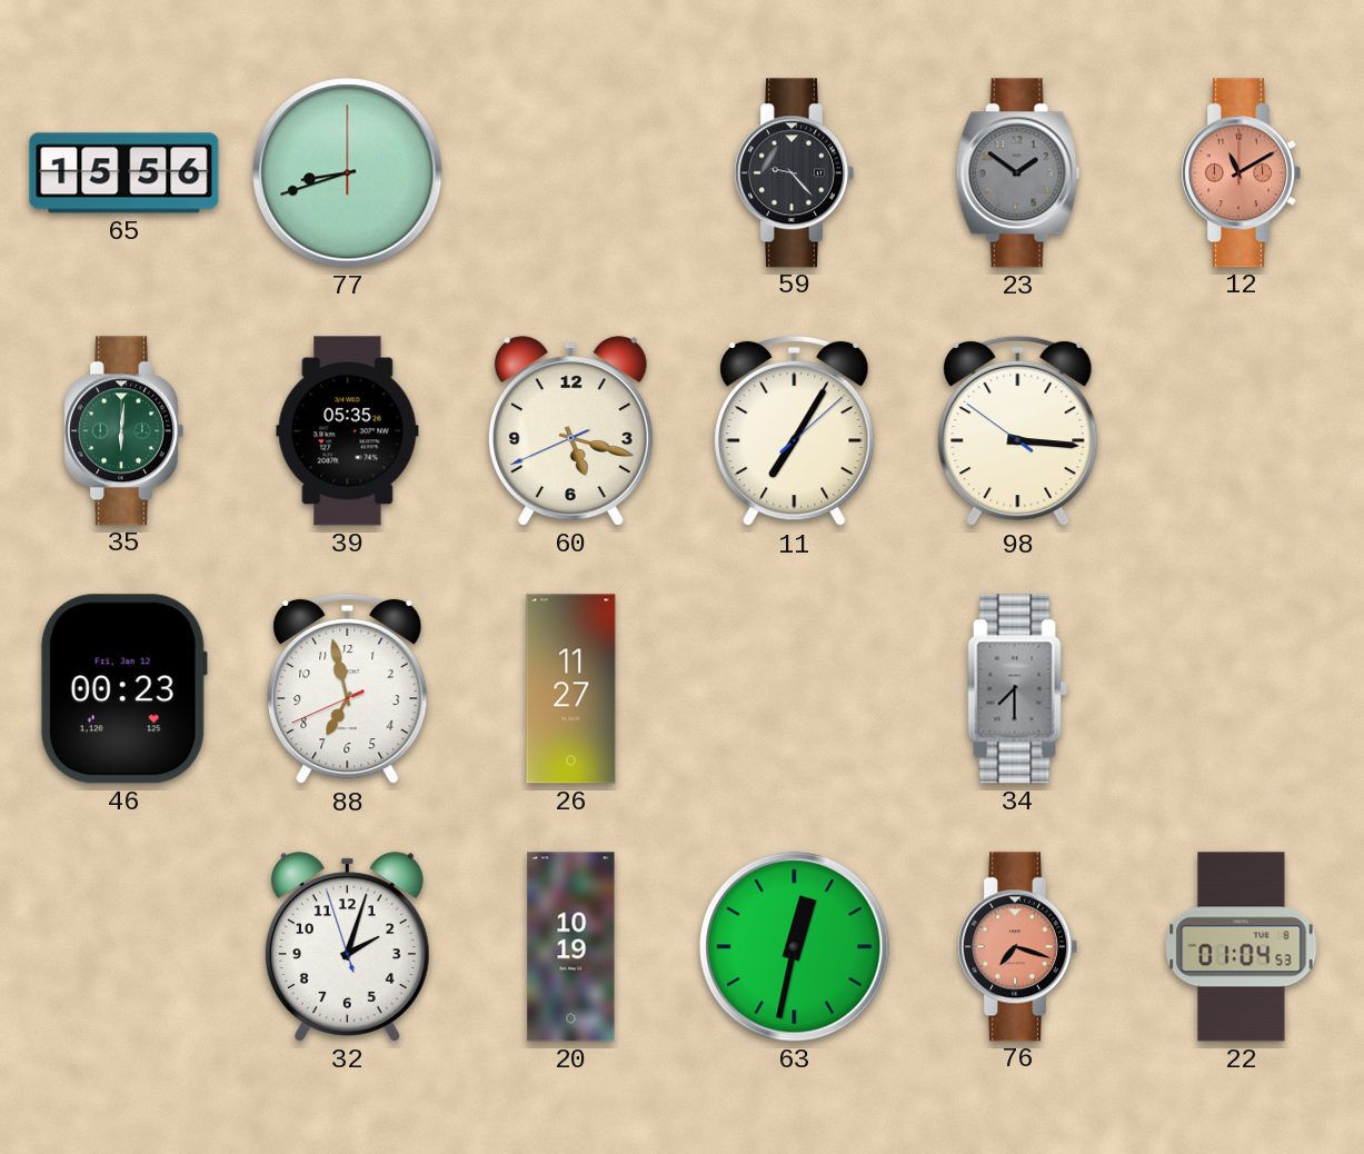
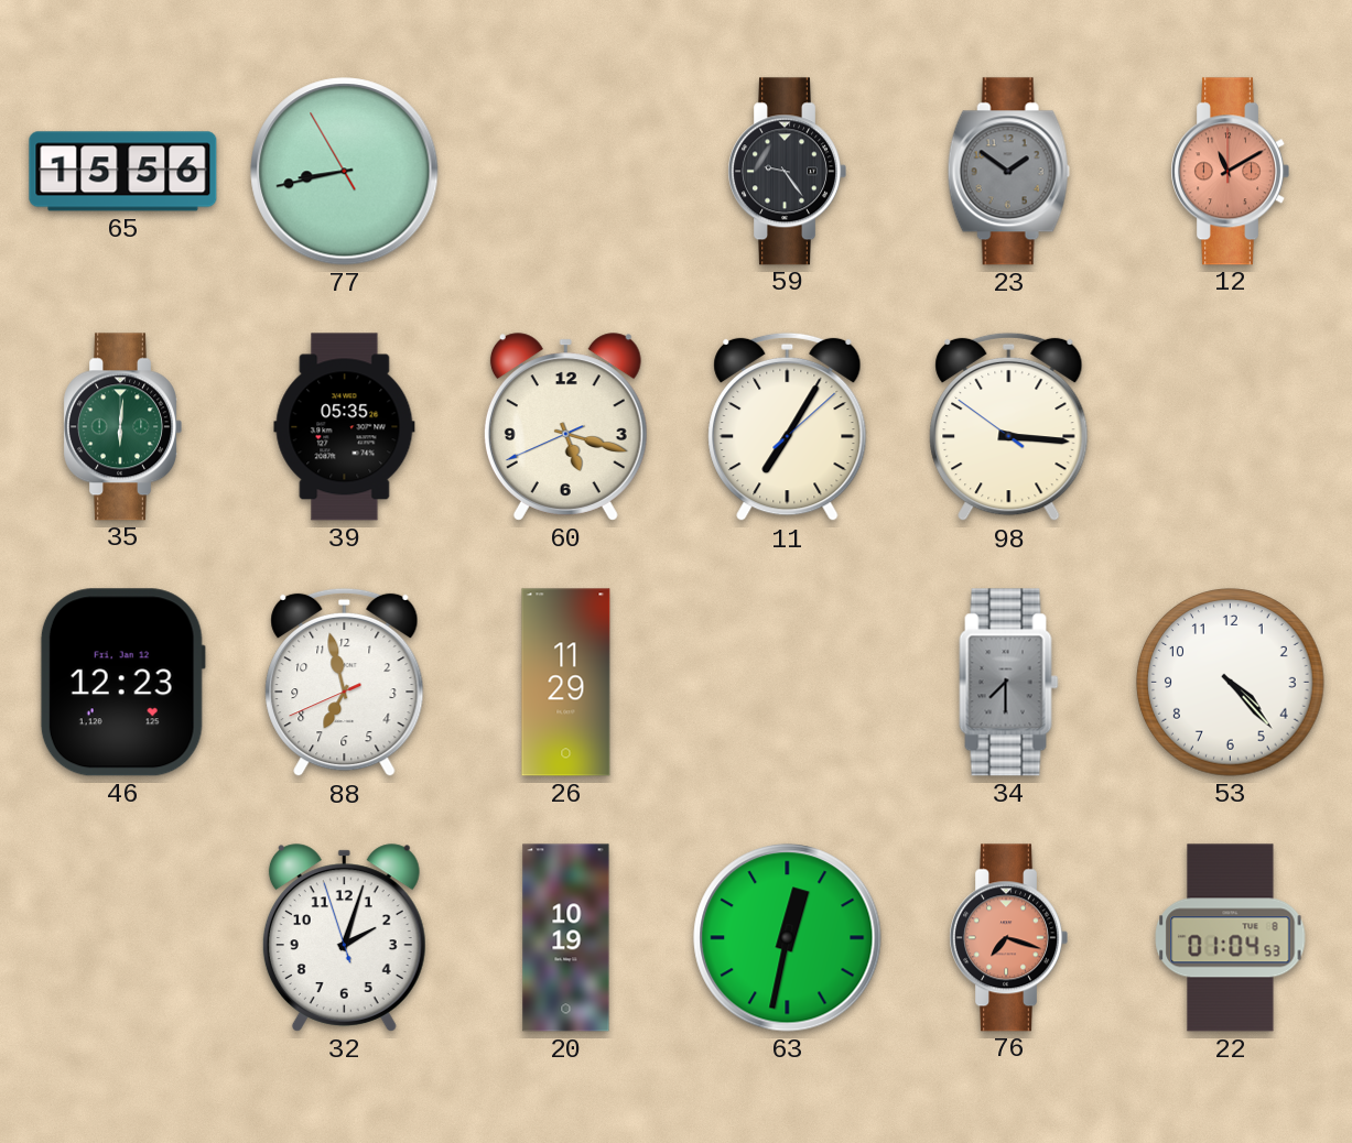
77: 8:42:00 -> 8:42:55 (345, 172)
59: 9:23 -> 9:24 (787, 172)
46: 00:23 -> 12:23 (122, 683)
26: 11:27 -> 11:29 (566, 683)
53: none -> 4:23 (1231, 683)
